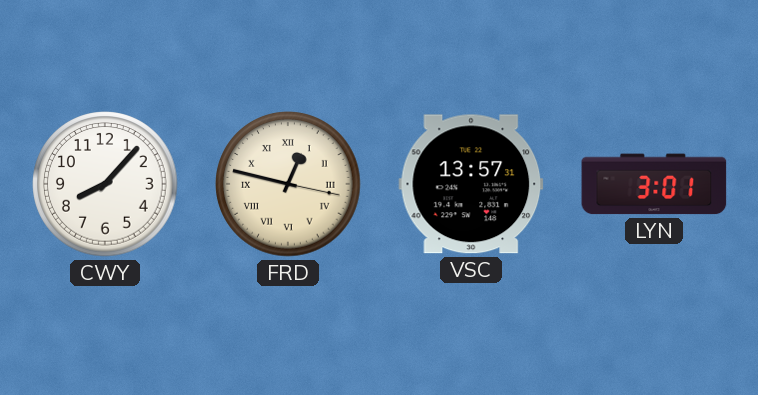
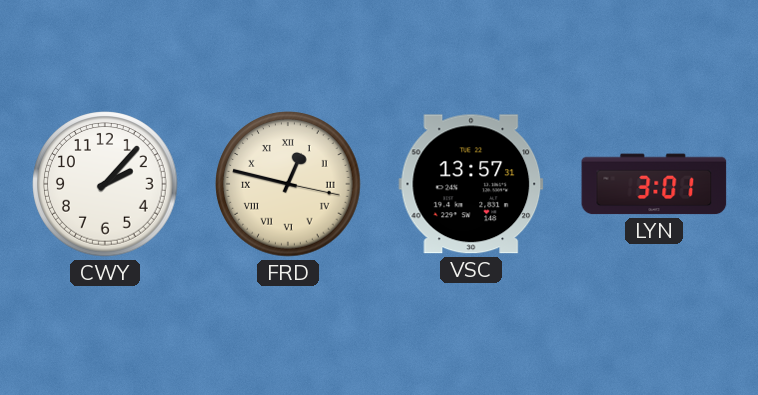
CWY: 8:07 -> 2:07 (105, 184)
